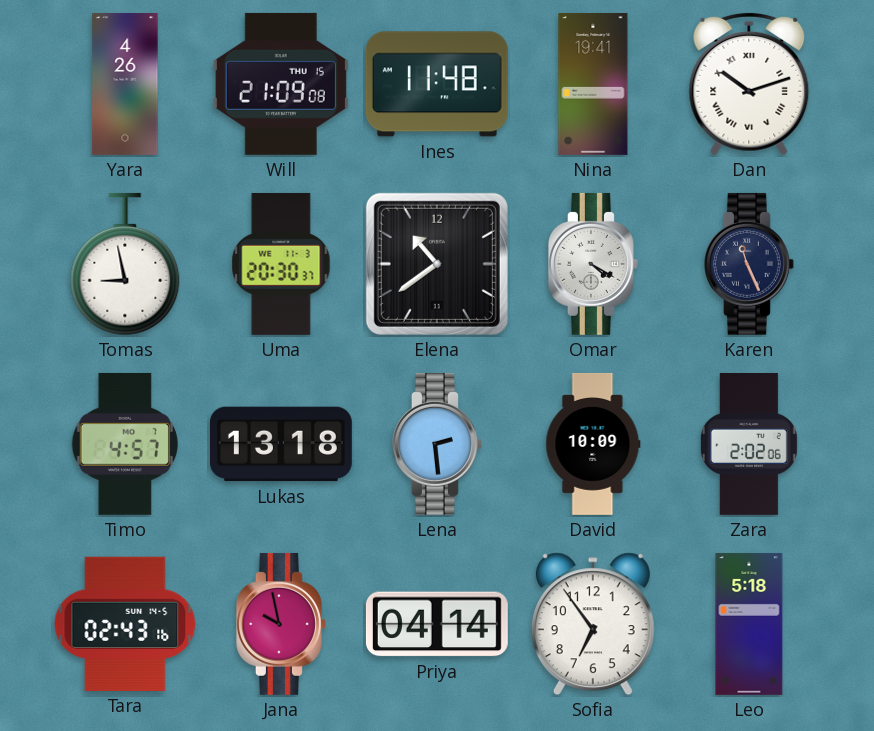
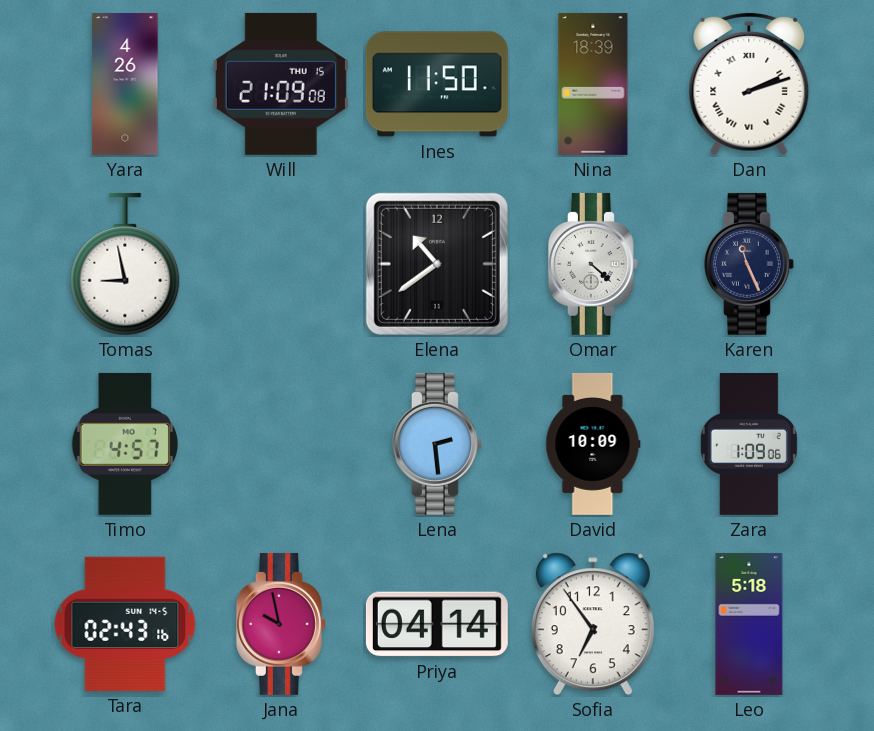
Ines: 11:48 -> 11:50 (437, 84)
Nina: 19:41 -> 18:39 (593, 84)
Dan: 10:12 -> 2:12 (749, 84)
Uma: 20:30 -> none (281, 264)
Omar: 4:20 -> 4:22 (593, 264)
Lukas: 13:18 -> none (281, 444)
Zara: 2:02 -> 1:09 (749, 444)
